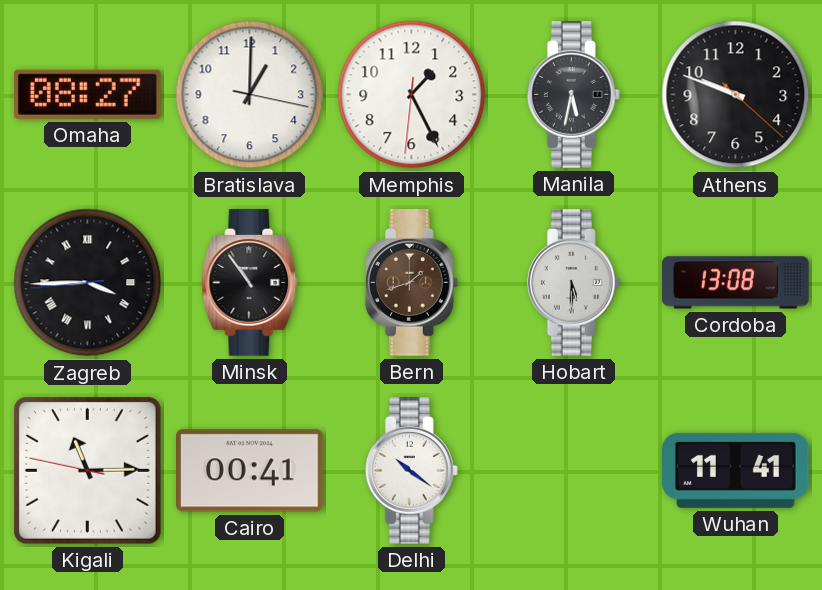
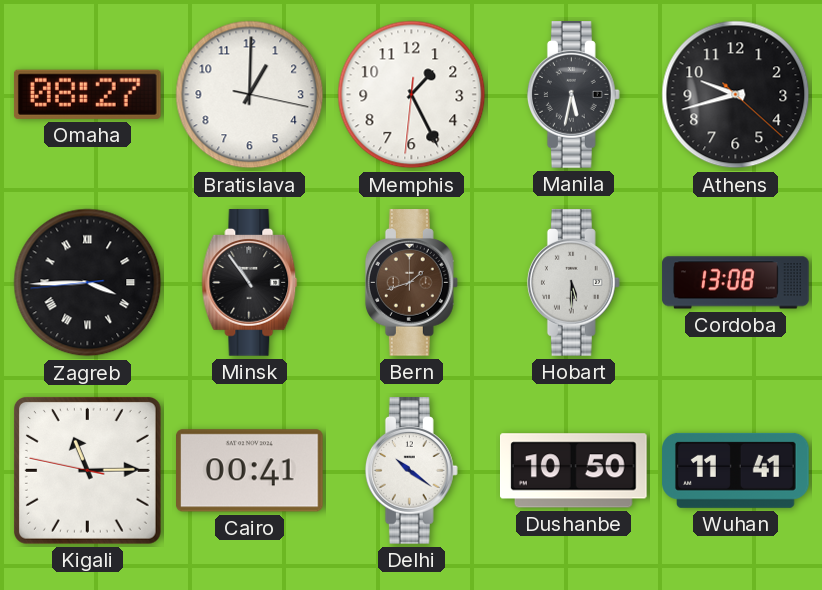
Athens: 9:48 -> 9:42 (736, 95)
Dushanbe: none -> 10:50 (574, 471)
